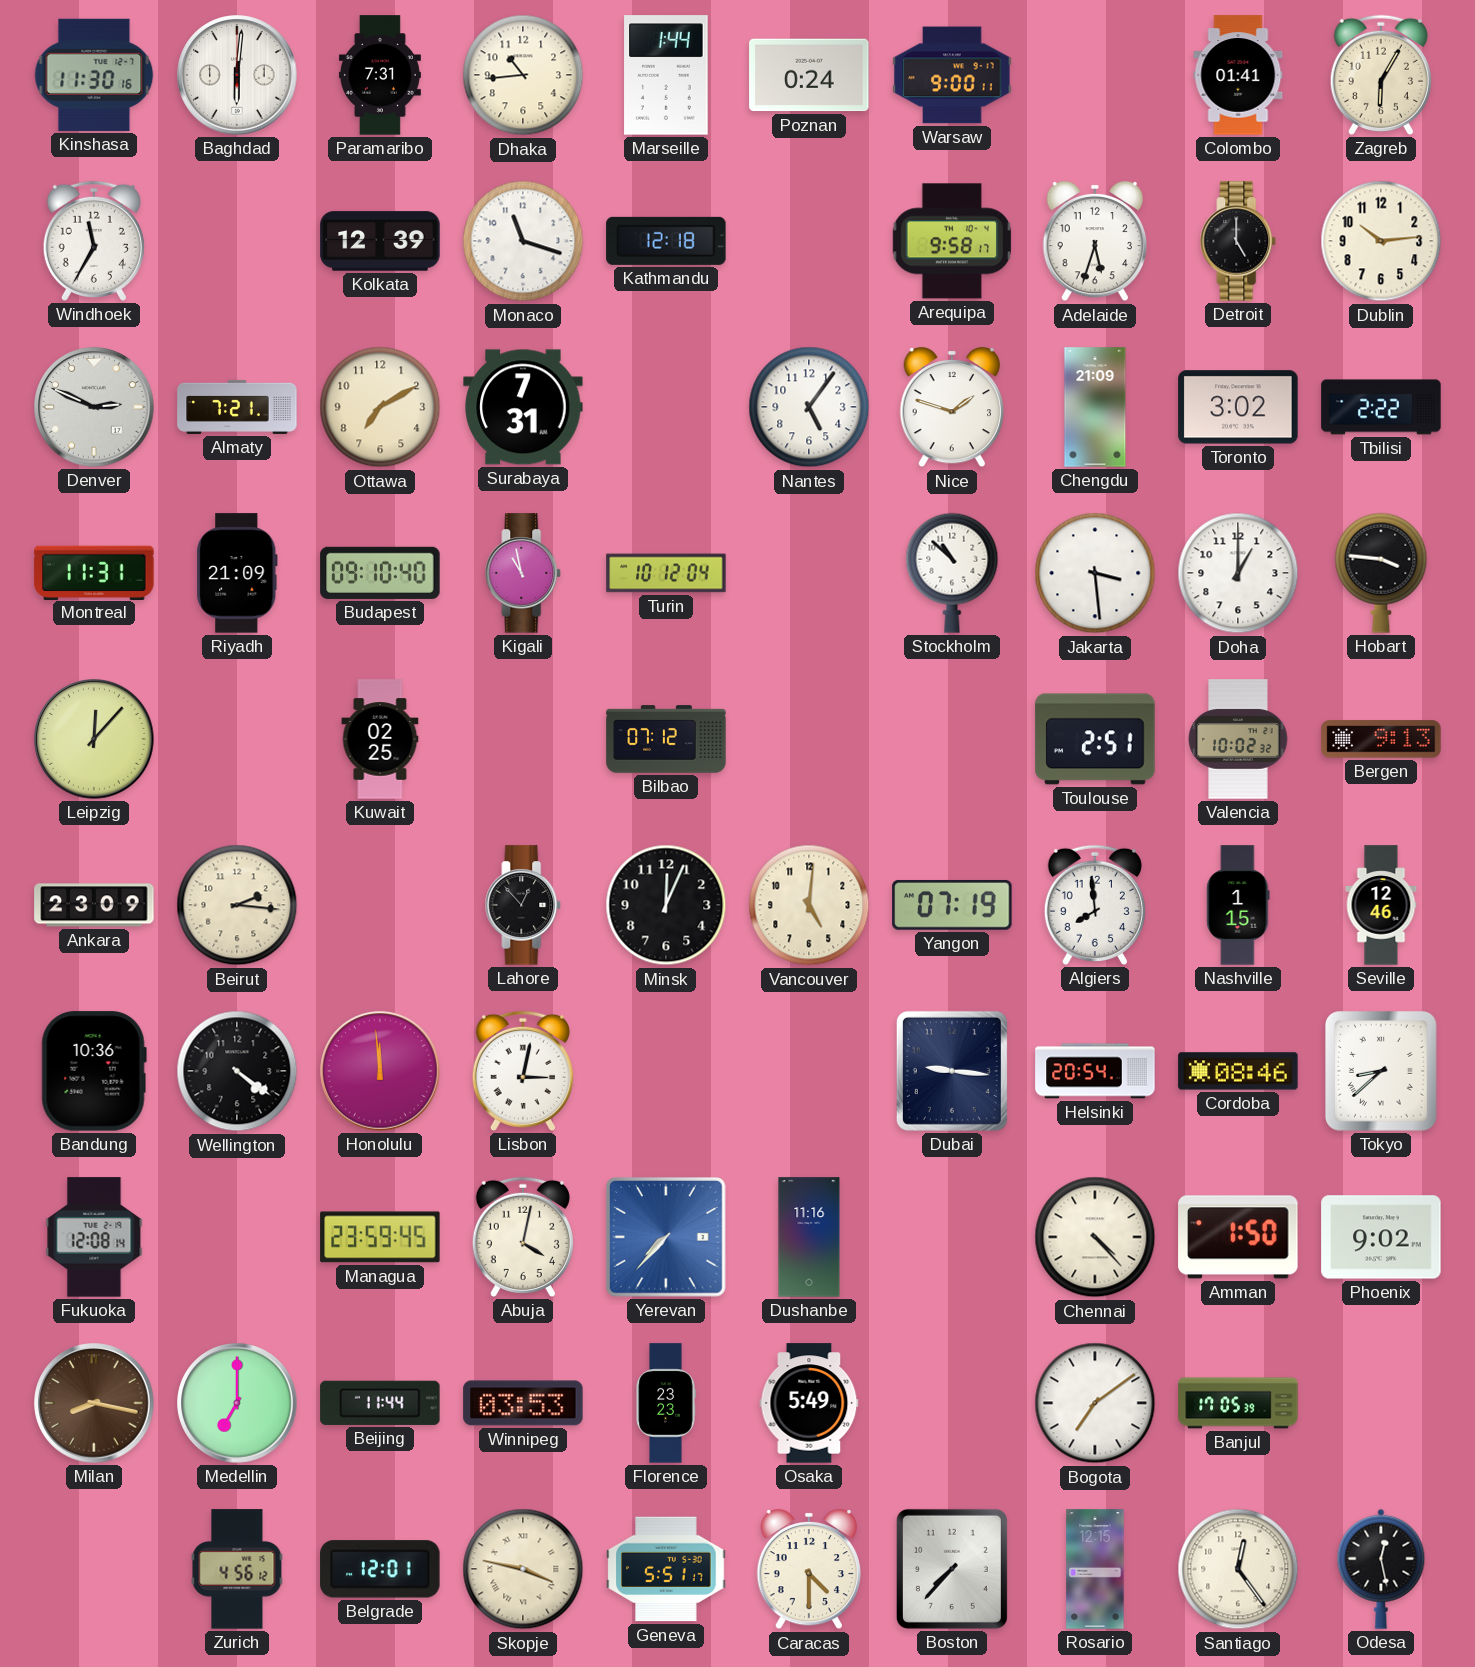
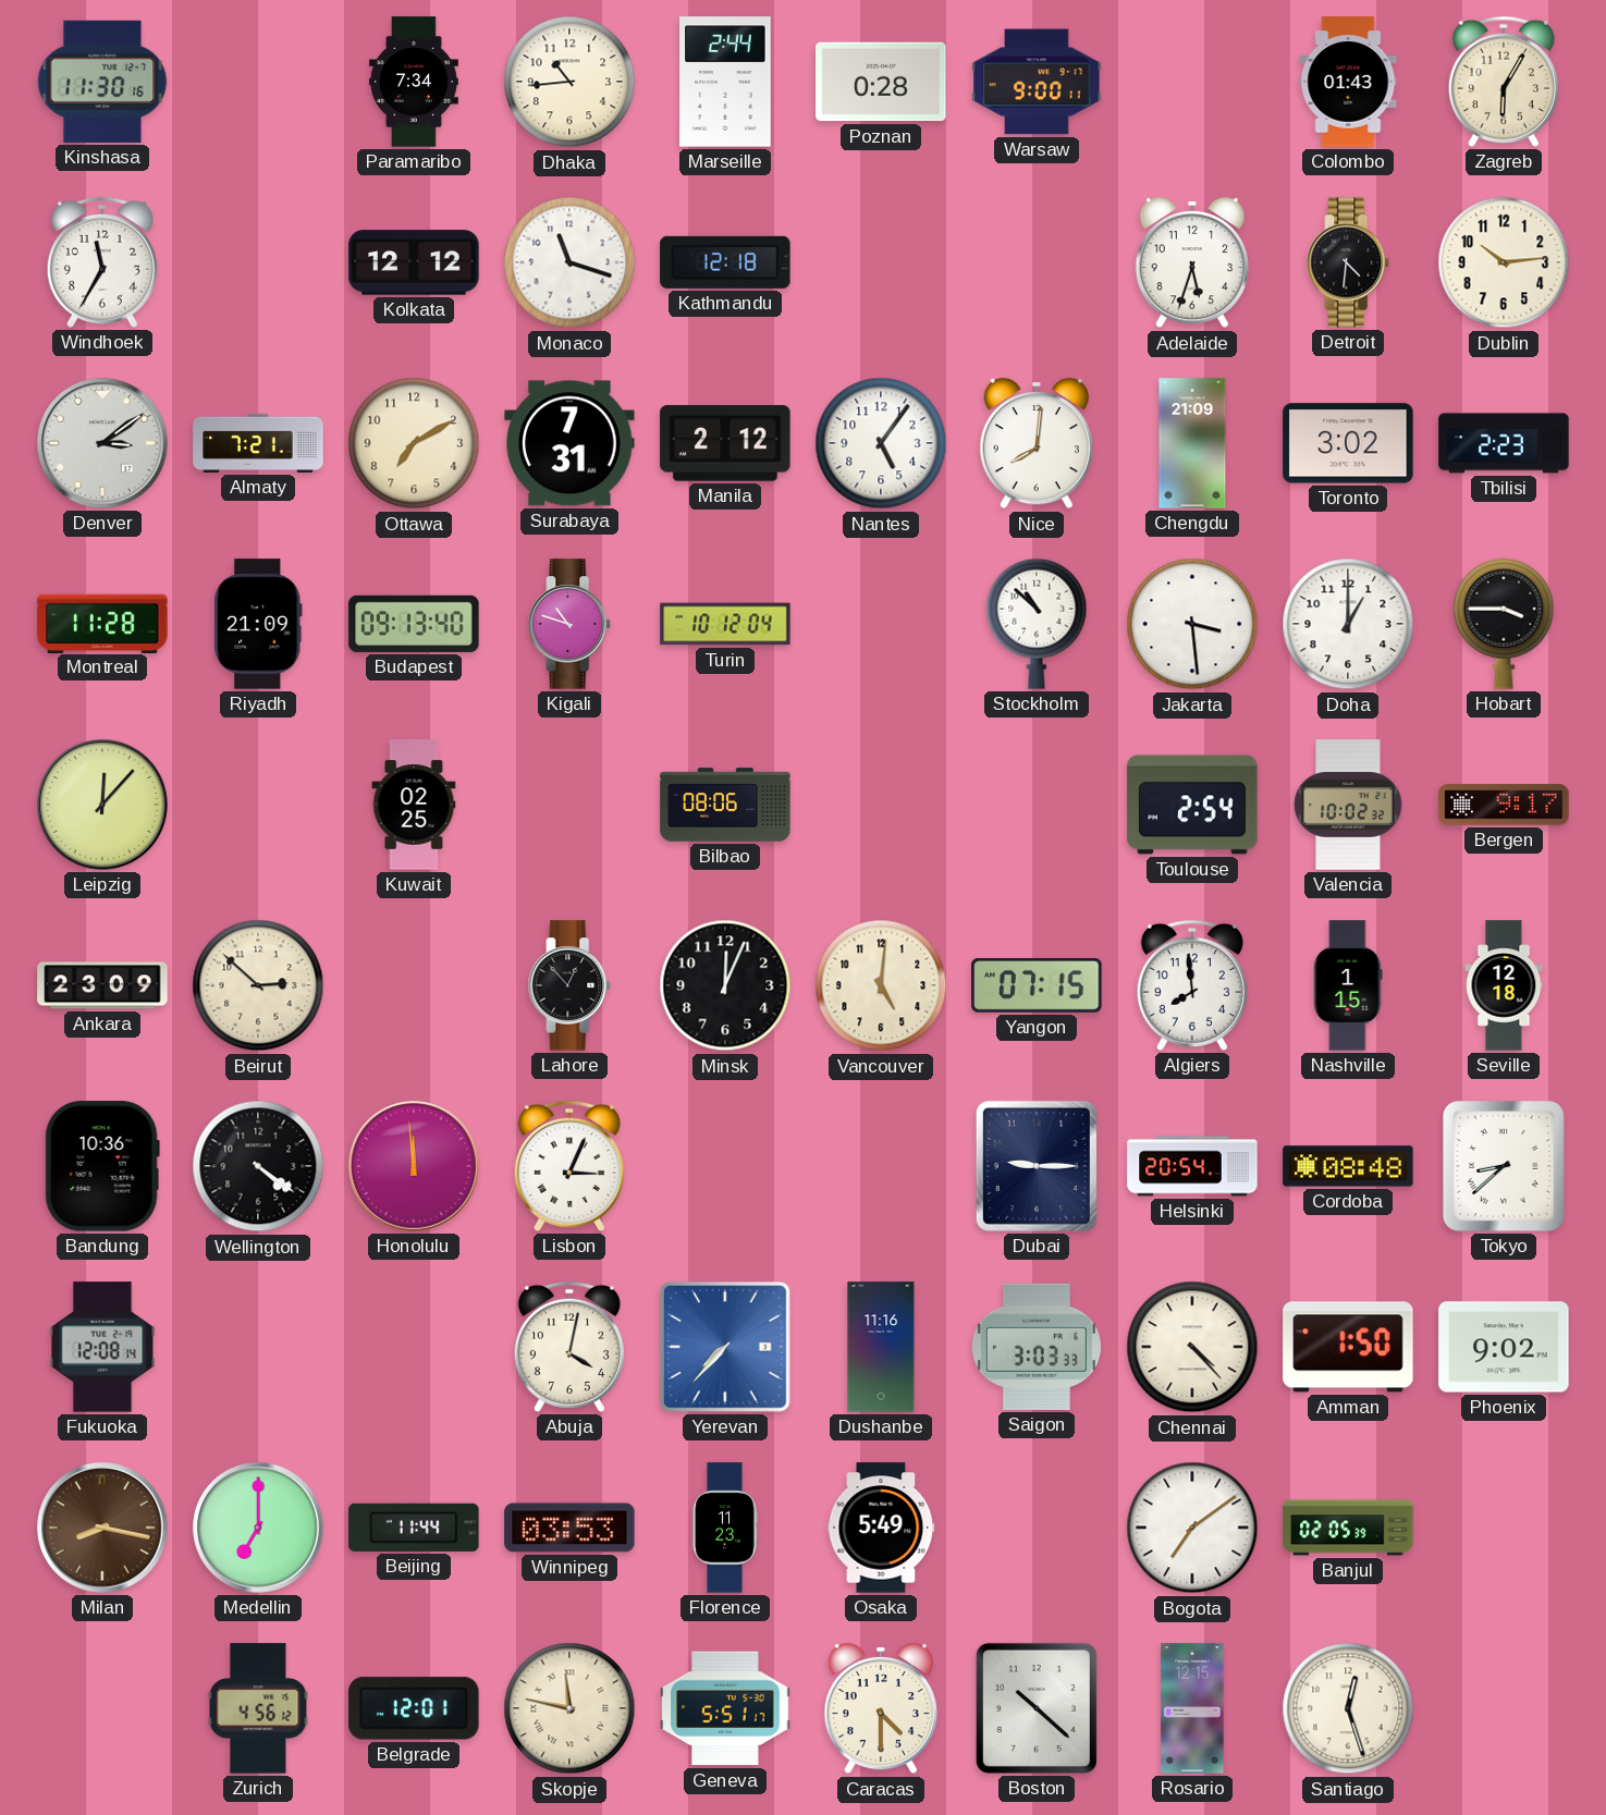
Baghdad: 6:01 -> none (237, 75)
Paramaribo: 7:31 -> 7:34 (414, 82)
Marseille: 1:44 -> 2:44 (725, 82)
Poznan: 0:24 -> 0:28 (881, 82)
Colombo: 01:41 -> 01:43 (1348, 82)
Kolkata: 12:39 -> 12:12 (414, 262)
Arequipa: 9:58 -> none (951, 241)
Detroit: 5:00 -> 4:31 (1348, 262)
Denver: 2:49 -> 3:09 (102, 443)
Manila: none -> 2:12 (725, 443)
Nice: 1:48 -> 8:01 (1035, 443)
Tbilisi: 2:22 -> 2:23 (1504, 443)
Montreal: 11:31 -> 11:28 (102, 623)
Budapest: 09:10 -> 09:13 (414, 624)
Kigali: 10:58 -> 10:48 (569, 624)
Hobart: 3:46 -> 3:45 (1504, 624)
Bilbao: 07:12 -> 08:06 (725, 805)
Toulouse: 2:51 -> 2:54 (1192, 805)
Bergen: 9:13 -> 9:17 (1504, 805)
Beirut: 2:16 -> 2:52 (258, 985)
Yangon: 07:19 -> 07:15 (1037, 985)
Seville: 12:46 -> 12:18 (1504, 985)
Lisbon: 3:02 -> 3:04 (569, 1166)
Dubai: 9:16 -> 9:15 (1037, 1166)
Cordoba: 08:46 -> 08:48 (1348, 1166)
Managua: 23:59 -> none (380, 1237)
Saigon: none -> 3:03 (1037, 1347)
Florence: 23:23 -> 11:23 (725, 1528)
Banjul: 17:05 -> 02:05 (1348, 1528)
Skopje: 3:47 -> 11:47 (569, 1708)
Boston: 7:37 -> 10:22 (1037, 1708)
Santiago: 12:24 -> 12:27 (1348, 1708)
Odesa: 12:28 -> none (1381, 1569)
